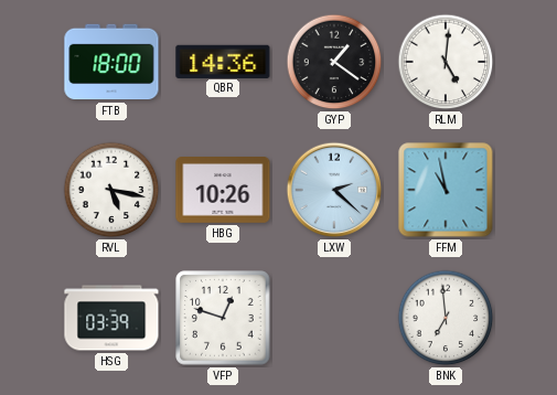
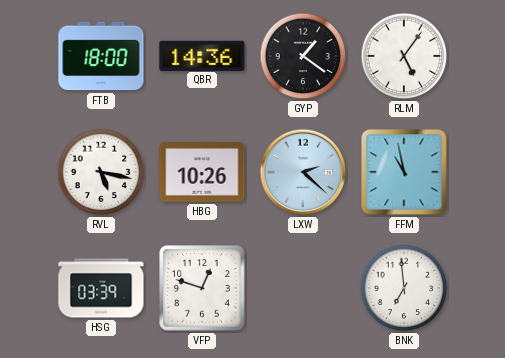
RLM: 5:01 -> 5:06 (404, 56)
